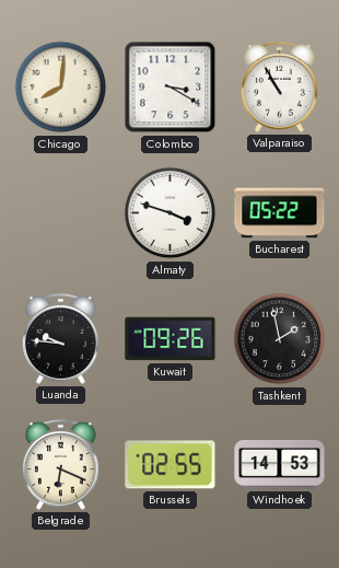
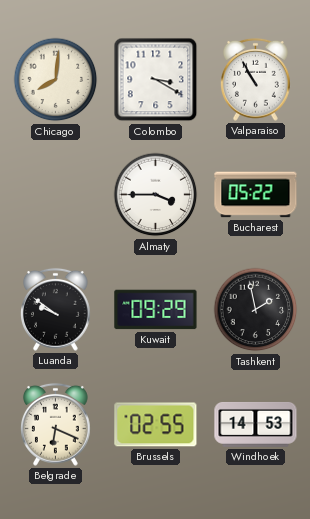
Almaty: 3:48 -> 3:45 (156, 195)
Luanda: 9:46 -> 9:51 (56, 309)
Kuwait: 09:26 -> 09:29 (156, 310)
